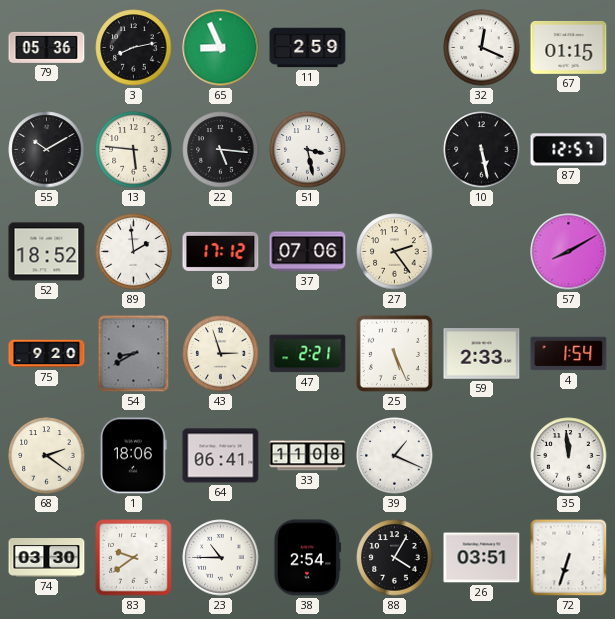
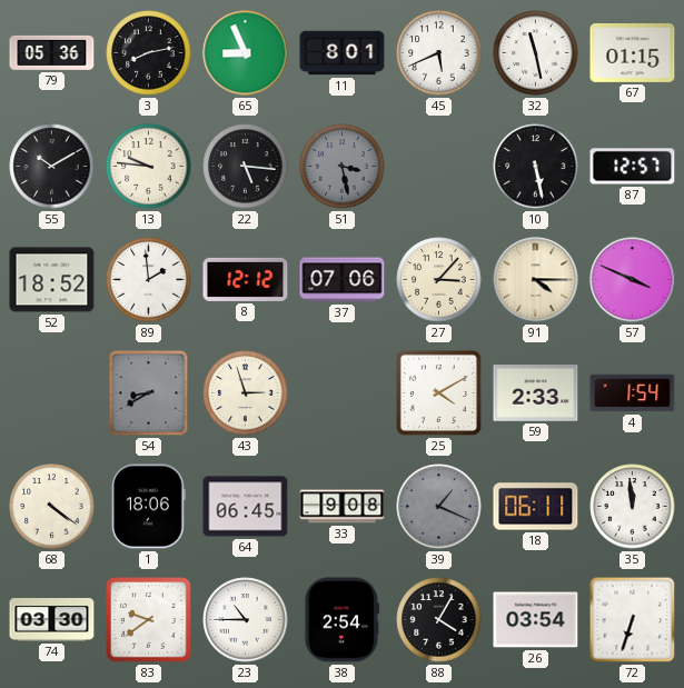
11: 2:59 -> 8:01 (343, 53)
45: none -> 5:41 (439, 53)
32: 12:19 -> 11:28 (536, 53)
13: 5:46 -> 9:46 (149, 167)
51 dial: white -> grey (343, 167)
8: 17:12 -> 12:12 (246, 279)
27: 2:24 -> 3:07 (439, 280)
91: none -> 4:15 (536, 280)
57: 8:10 -> 3:49 (633, 280)
75: 9:20 -> none (47, 354)
47: 2:21 -> none (308, 354)
25: 5:26 -> 4:10 (438, 392)
68: 2:21 -> 4:21 (52, 507)
64: 06:41 -> 06:45 (246, 507)
33: 11:08 -> 9:08 (343, 507)
39 dial: white -> grey (439, 507)
18: none -> 06:11 (536, 507)
26: 03:51 -> 03:54 (536, 620)
